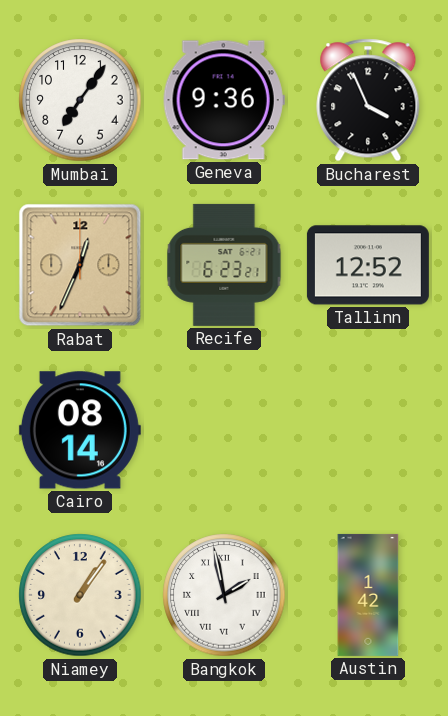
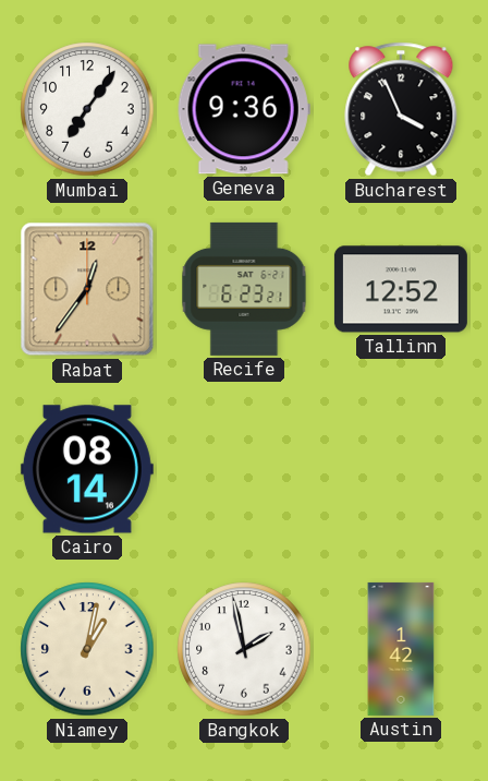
Rabat: 12:34 -> 12:36 (87, 289)
Niamey: 1:06 -> 1:02 (87, 649)
Bangkok numerals: Roman -> Arabic (244, 649)
